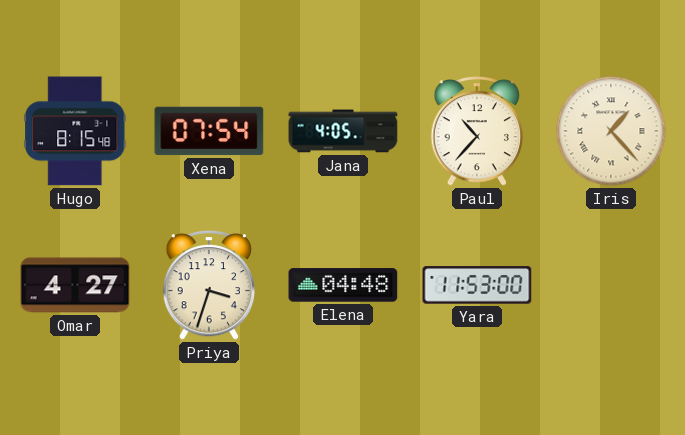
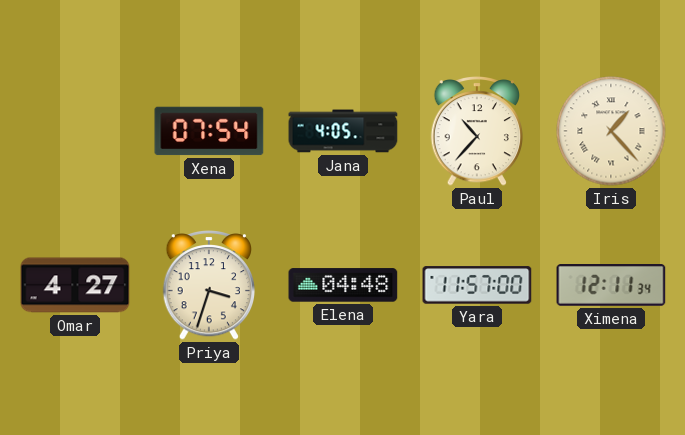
Hugo: 8:15 -> none (75, 131)
Yara: 11:53 -> 11:57 (477, 285)
Ximena: none -> 12:11 (611, 286)
